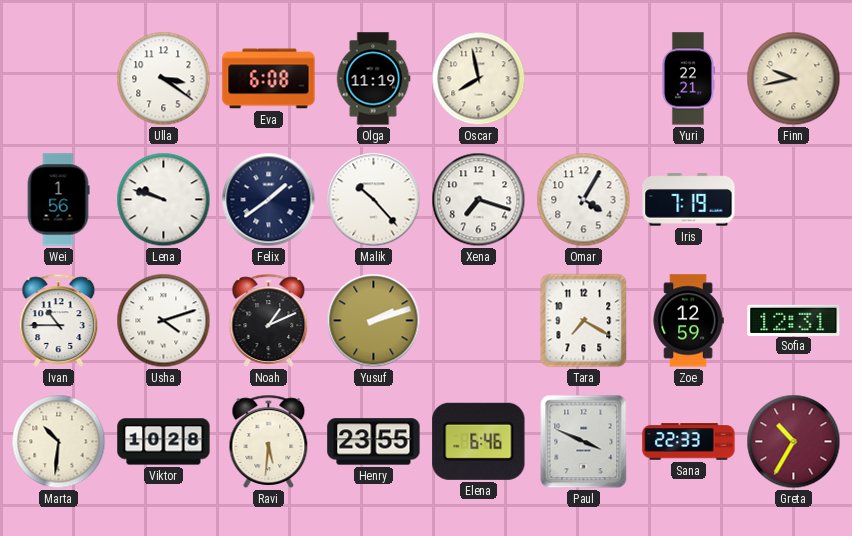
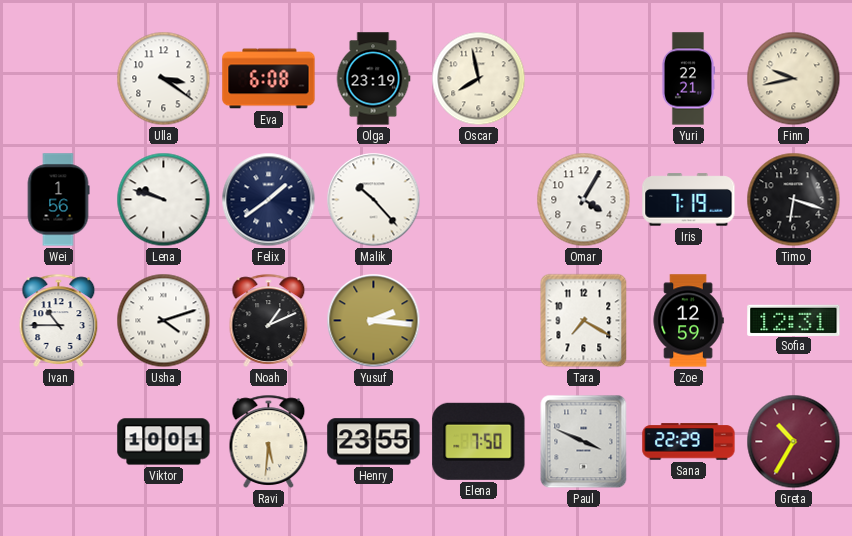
Olga: 11:19 -> 23:19 (373, 79)
Xena: 7:18 -> none (479, 200)
Timo: none -> 6:18 (794, 200)
Yusuf: 2:12 -> 2:16 (374, 321)
Marta: 10:31 -> none (59, 442)
Viktor: 10:28 -> 10:01 (164, 442)
Elena: 6:46 -> 7:50 (479, 441)
Sana: 22:33 -> 22:29 (689, 442)
